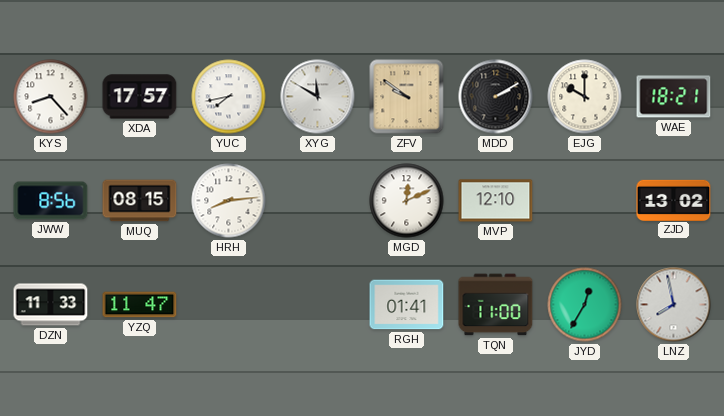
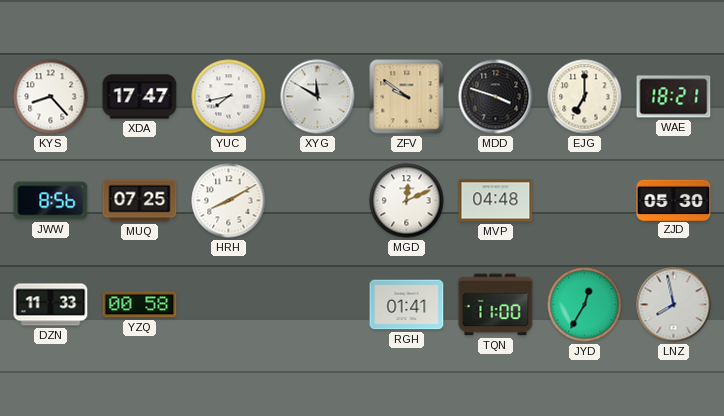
XDA: 17:57 -> 17:47 (140, 97)
MDD: 2:10 -> 3:48 (496, 97)
EJG: 10:00 -> 7:00 (585, 97)
MUQ: 08:15 -> 07:25 (140, 201)
HRH: 8:14 -> 8:10 (229, 201)
MVP: 12:10 -> 04:48 (496, 201)
ZJD: 13:02 -> 05:30 (674, 200)
YZQ: 11:47 -> 00:58 (140, 305)
